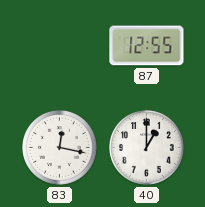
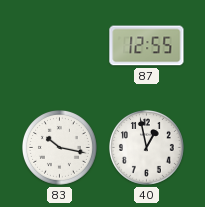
83: 12:17 -> 10:17 (60, 148)
40: 1:00 -> 12:58 (147, 148)
